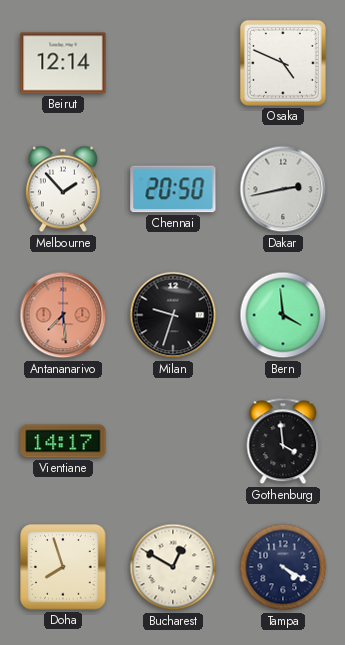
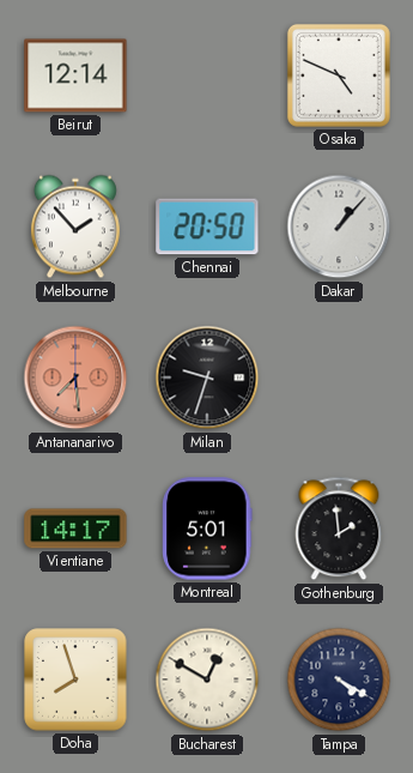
Dakar: 2:43 -> 1:07 (339, 227)
Bern: 3:59 -> none (283, 315)
Montreal: none -> 5:01 (207, 529)
Gothenburg: 3:59 -> 1:59 (339, 529)
